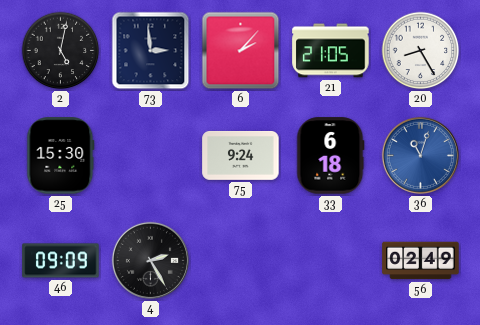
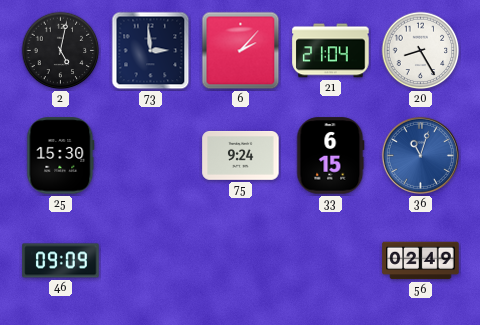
21: 21:05 -> 21:04 (331, 51)
33: 6:18 -> 6:15 (331, 156)
4: 2:25 -> none (150, 260)
